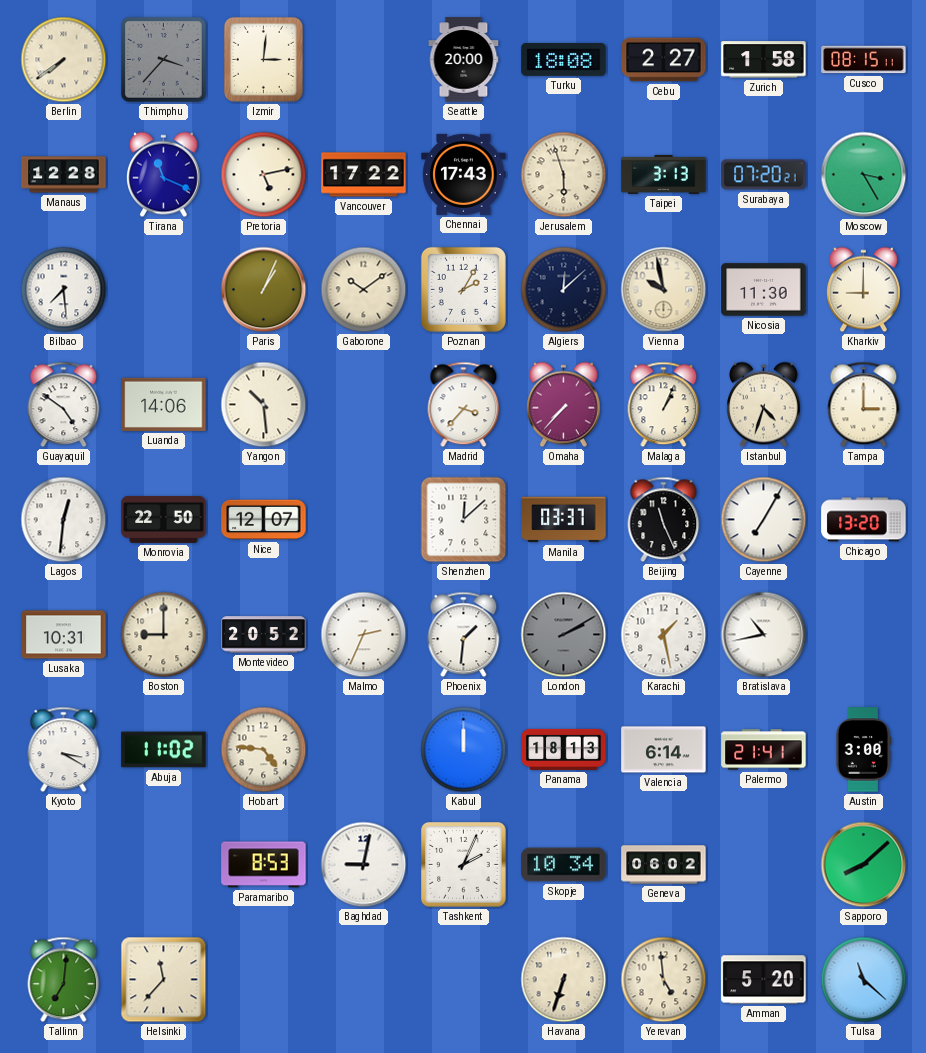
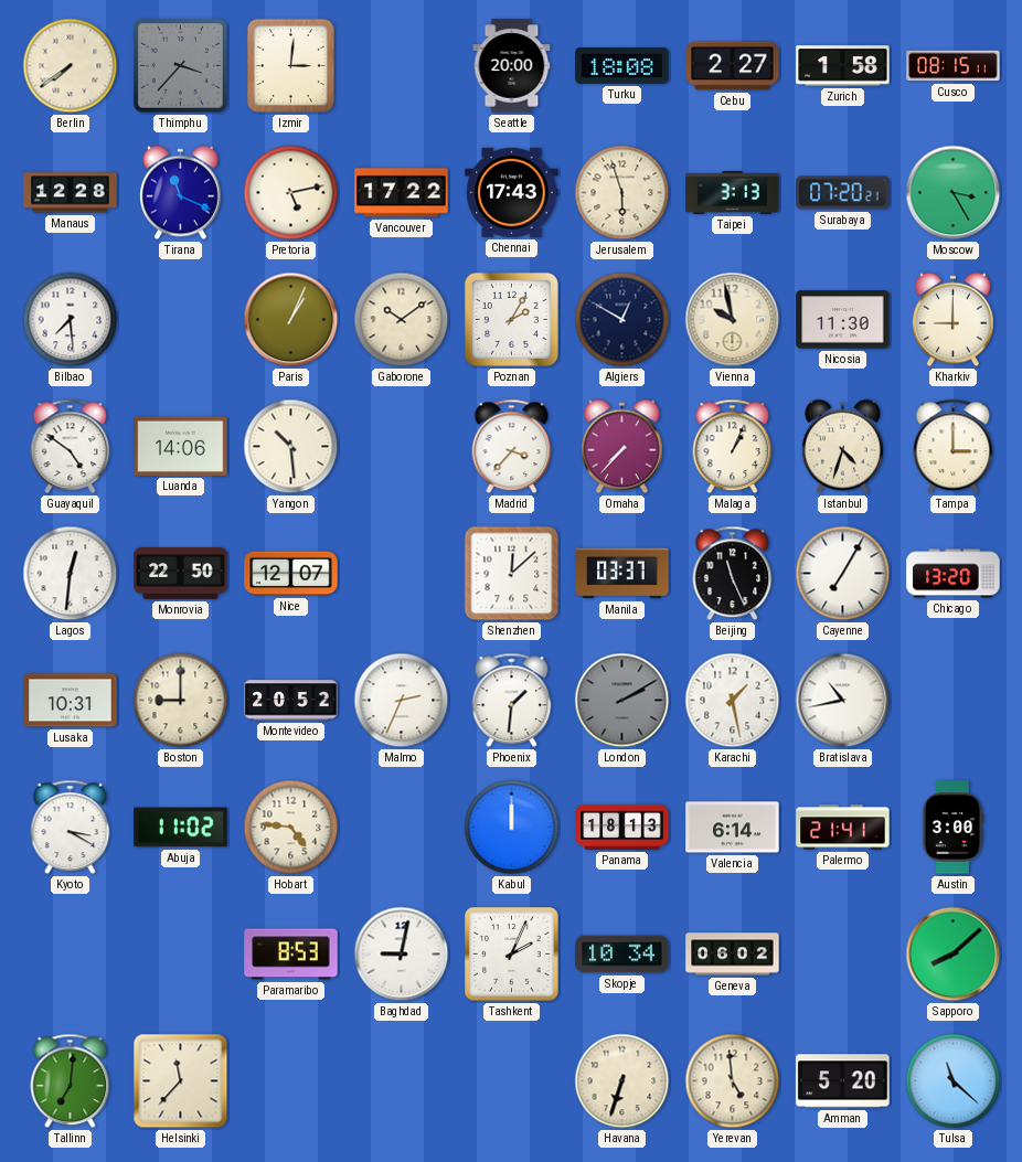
Algiers: 12:08 -> 12:50 (622, 320)
